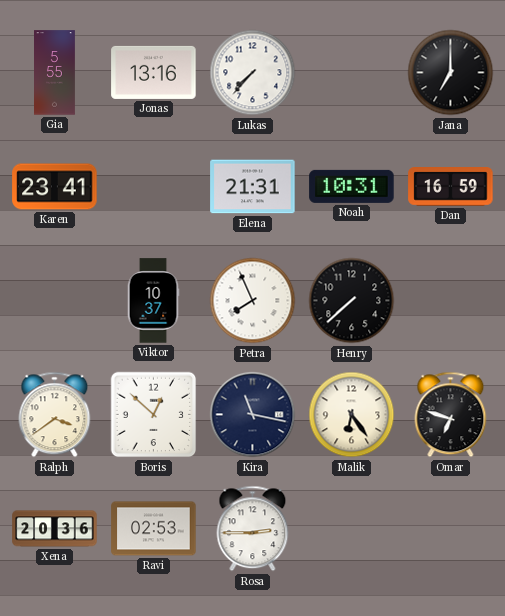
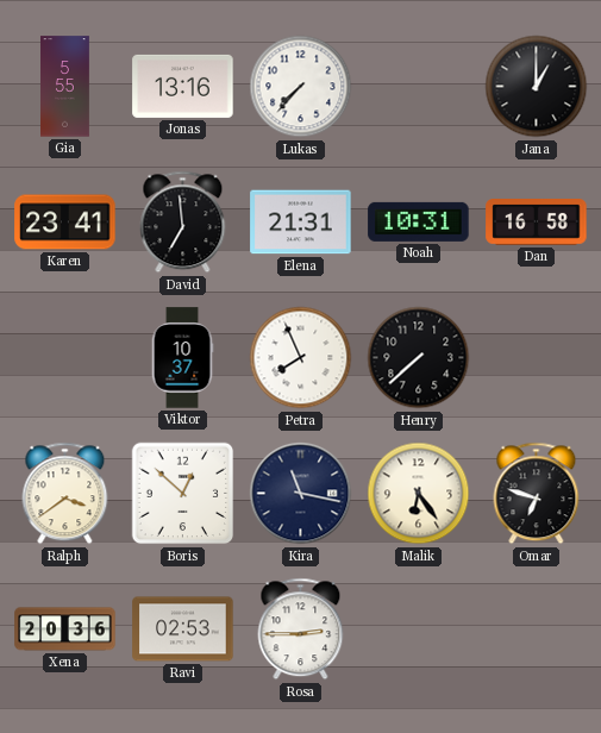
Jana: 7:00 -> 1:00 (537, 87)
David: none -> 6:59 (183, 223)
Dan: 16:59 -> 16:58 (537, 223)
